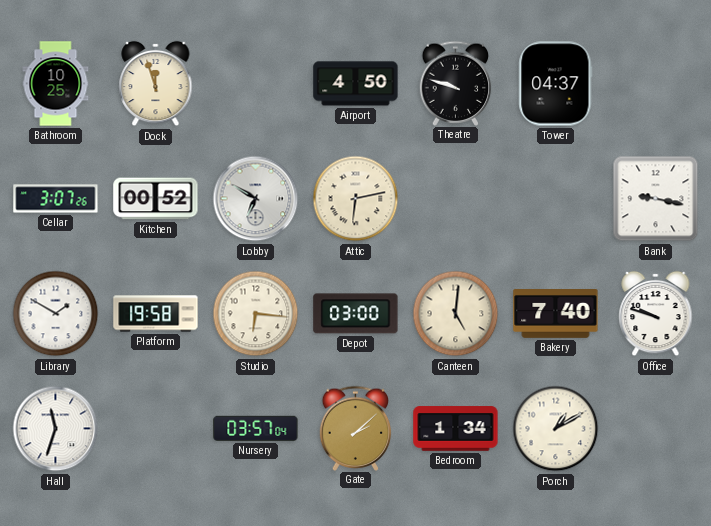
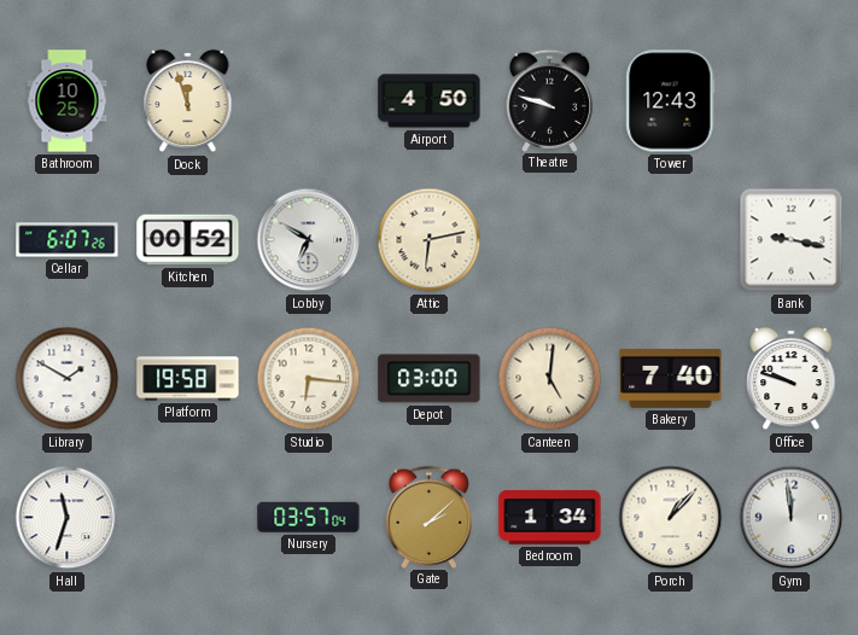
Tower: 04:37 -> 12:43 (671, 101)
Cellar: 3:07 -> 6:07 (68, 240)
Porch: 1:10 -> 1:07 (671, 518)
Gym: none -> 11:59 (792, 518)
